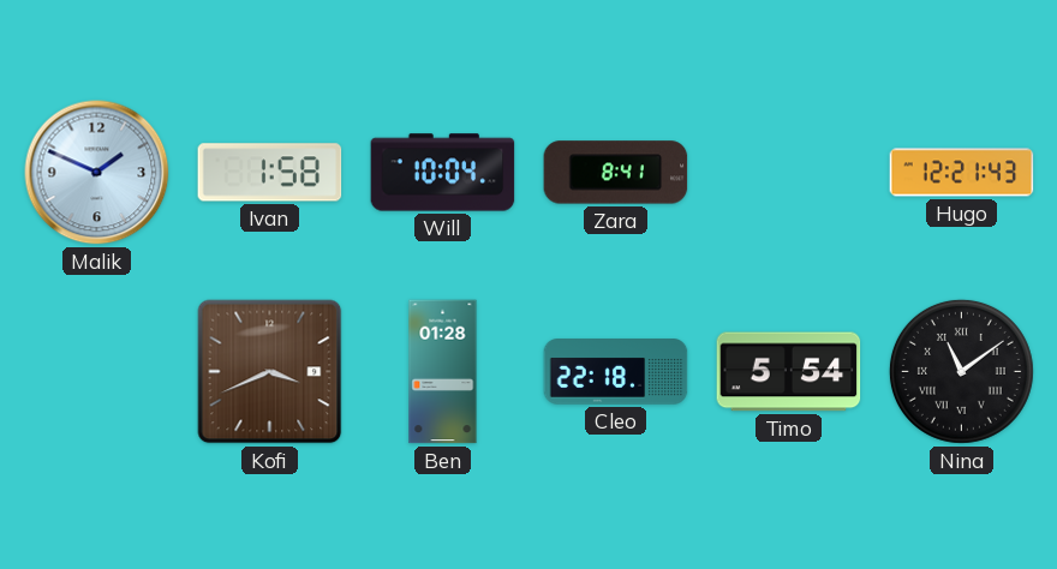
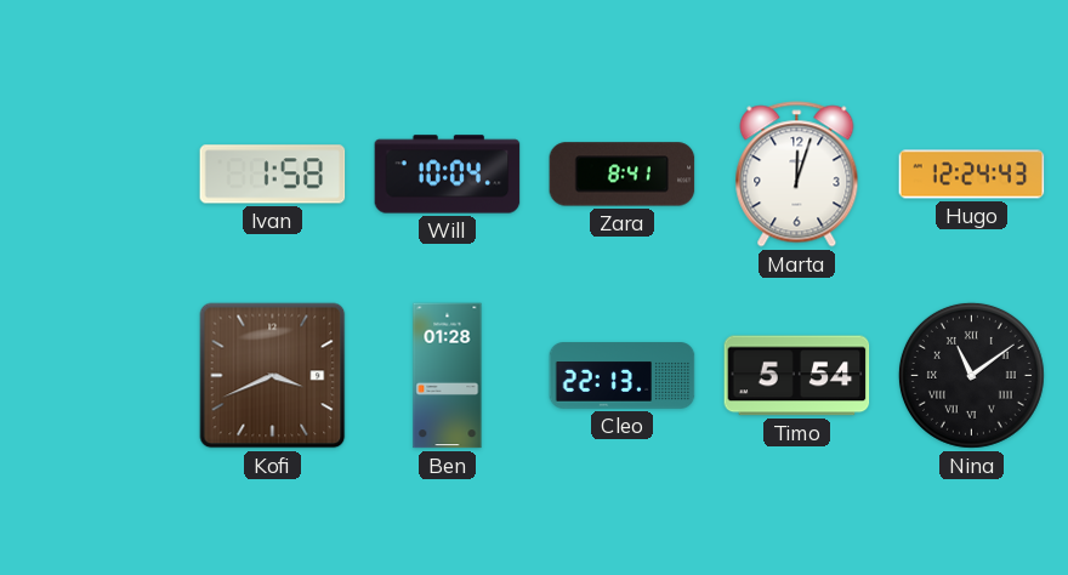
Malik: 1:49 -> none (97, 173)
Marta: none -> 12:03 (797, 175)
Hugo: 12:21 -> 12:24 (972, 175)
Cleo: 22:18 -> 22:13 (623, 376)
